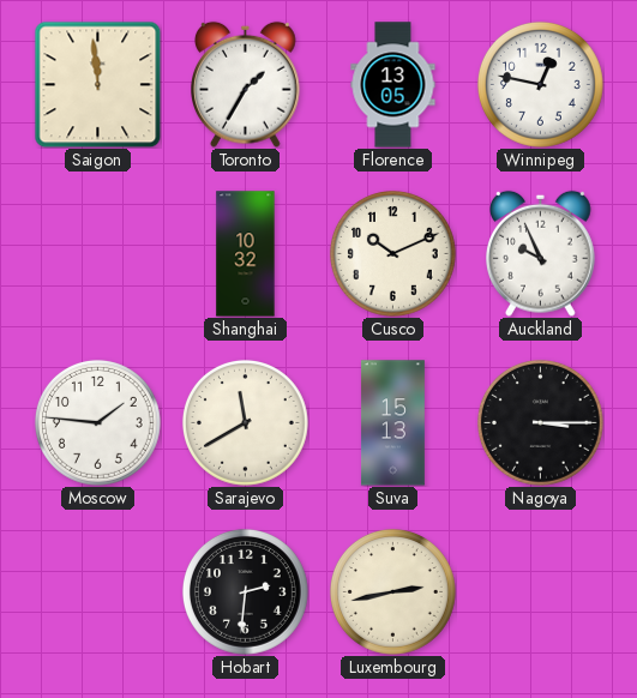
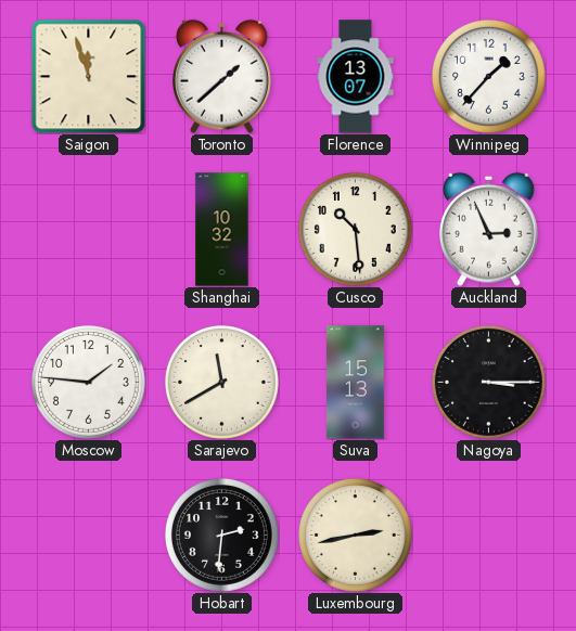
Saigon: 11:59 -> 11:57 (88, 76)
Toronto: 1:35 -> 1:38 (222, 76)
Florence: 13:05 -> 13:07 (356, 77)
Winnipeg: 12:47 -> 1:37 (488, 76)
Cusco: 10:11 -> 10:29 (355, 229)
Auckland: 9:56 -> 2:56 (489, 229)
